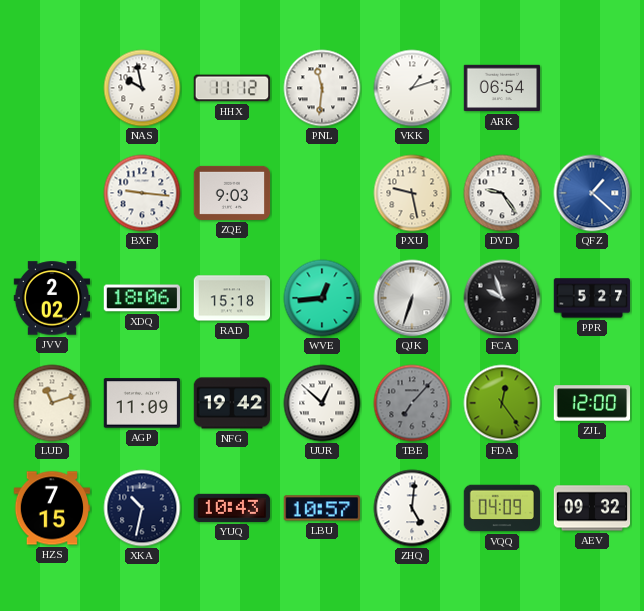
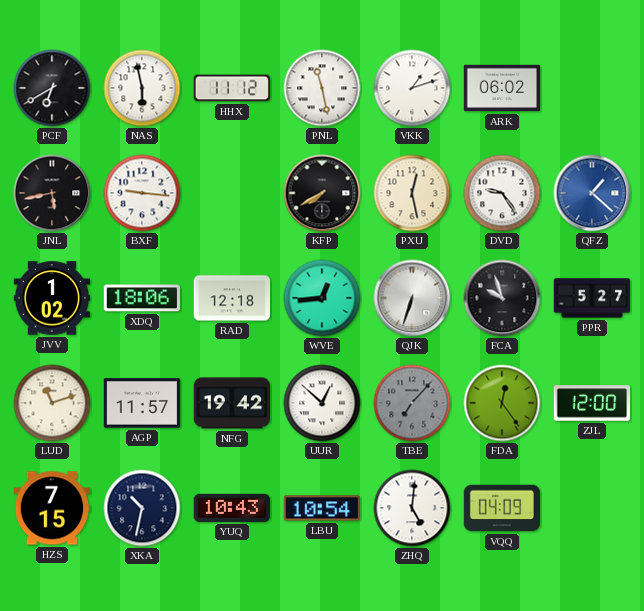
PCF: none -> 6:40 (52, 88)
NAS: 9:58 -> 5:58 (142, 88)
PNL: 11:31 -> 11:28 (322, 88)
ARK: 06:54 -> 06:02 (502, 88)
JNL: none -> 5:43 (52, 193)
ZQE: 9:03 -> none (232, 193)
KFP: none -> 7:40 (322, 193)
PXU: 9:28 -> 12:28 (412, 193)
JVV: 2:02 -> 1:02 (52, 298)
RAD: 15:18 -> 12:18 (232, 298)
AGP: 11:09 -> 11:57 (142, 403)
LBU: 10:57 -> 10:54 (321, 508)
AEV: 09:32 -> none (592, 508)
